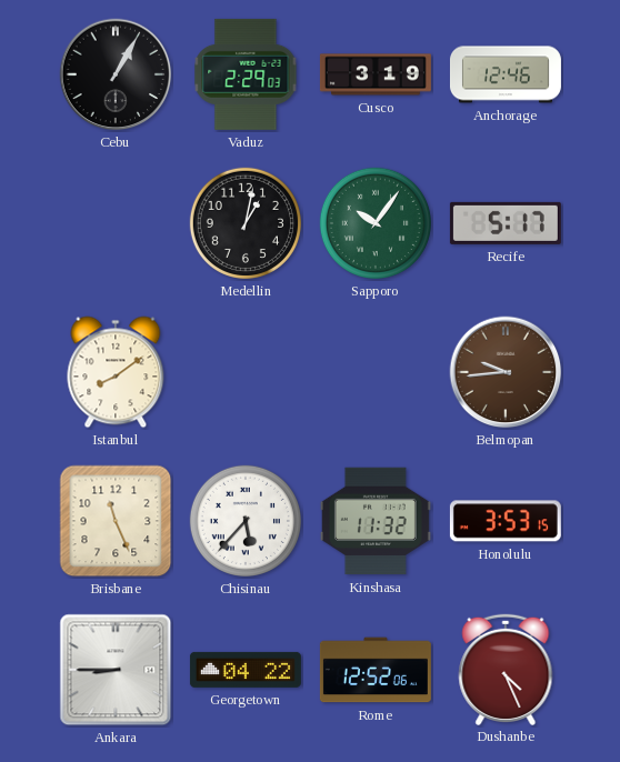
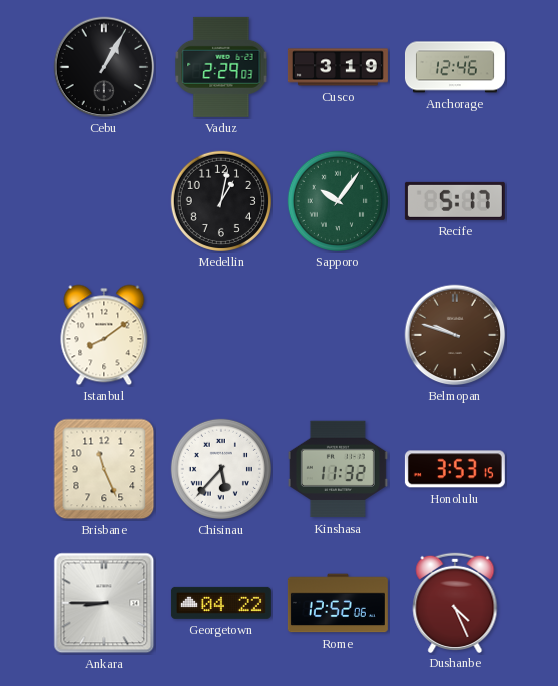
Belmopan: 9:44 -> 9:48 (455, 335)
